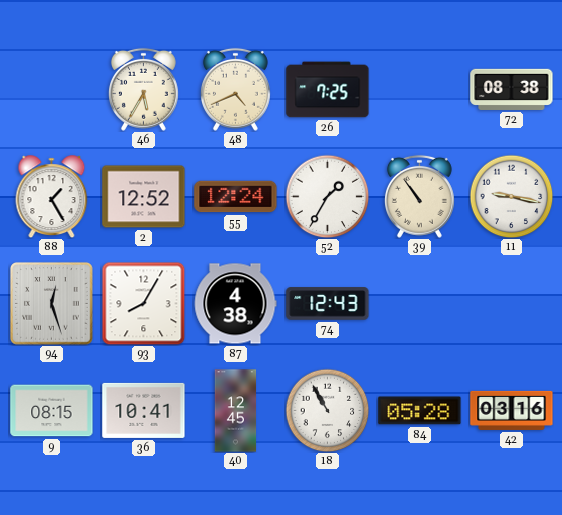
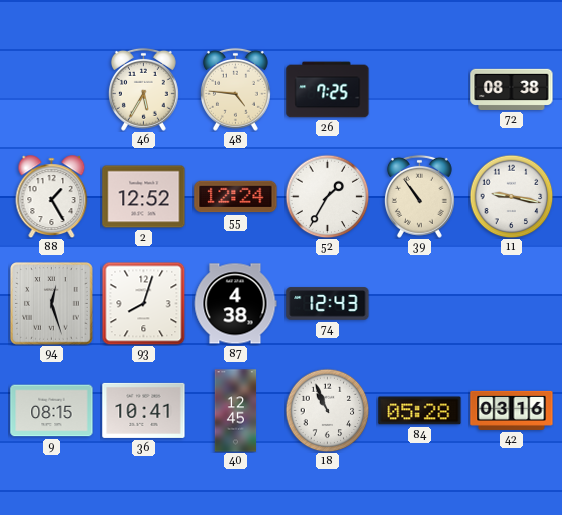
48: 4:41 -> 4:46 (235, 89)
93: 8:05 -> 8:03 (143, 303)
18: 10:55 -> 10:56 (327, 410)
